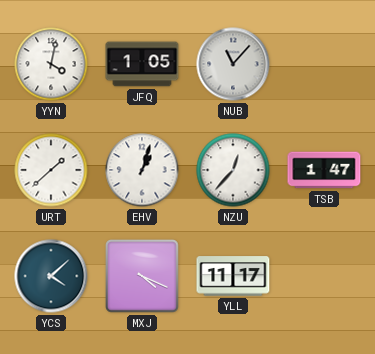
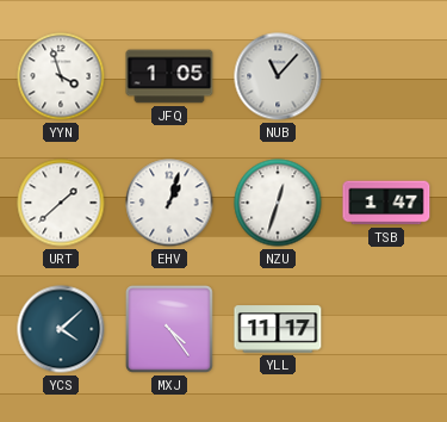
YYN: 4:02 -> 3:57 (61, 76)
NZU: 12:37 -> 12:33 (278, 203)
MXJ: 4:19 -> 4:24 (170, 330)
